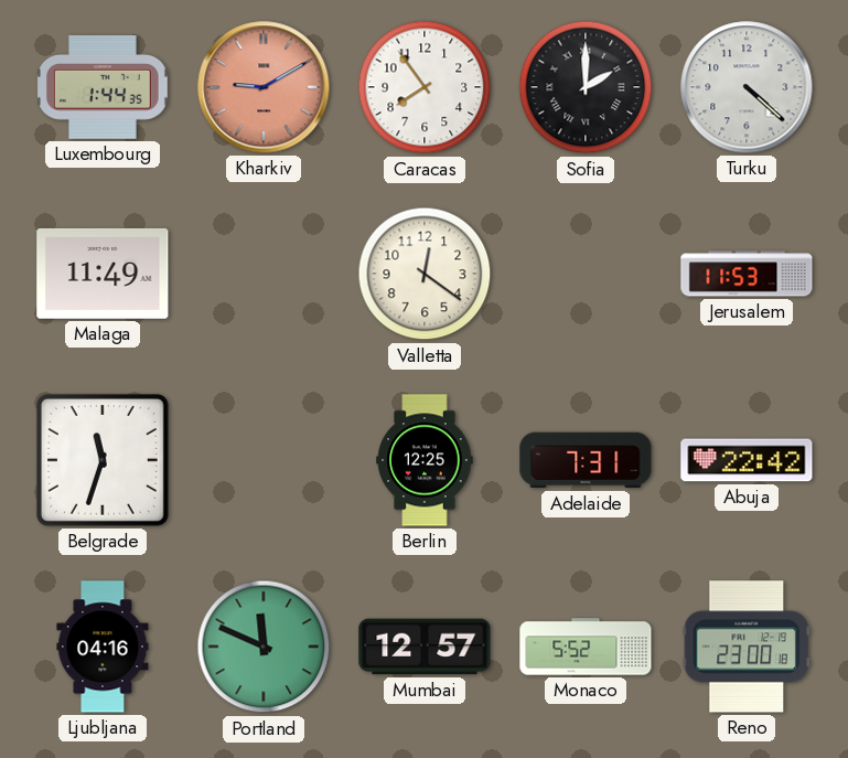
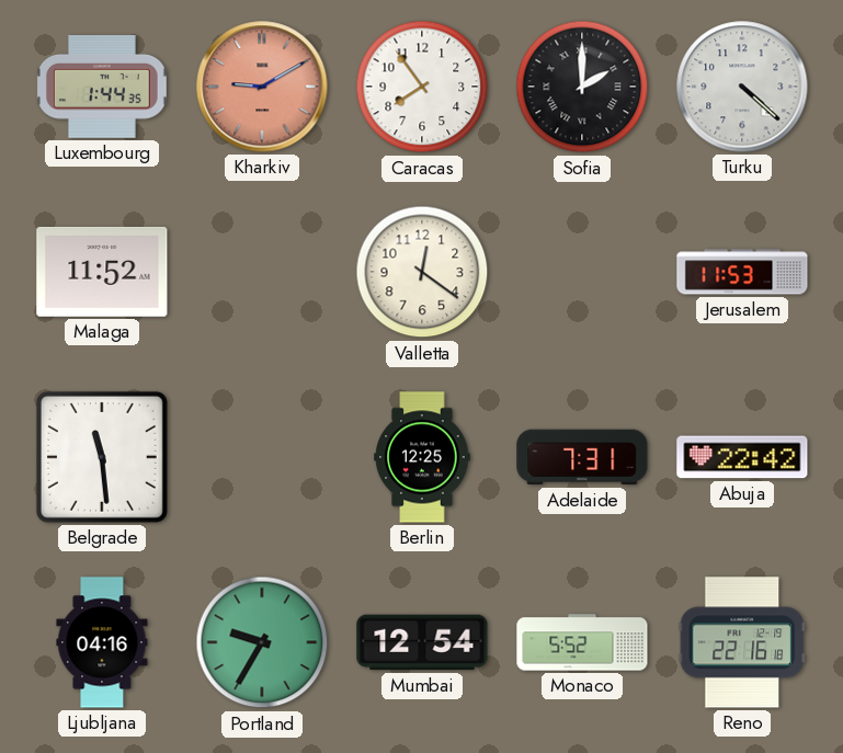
Malaga: 11:49 -> 11:52 (102, 272)
Belgrade: 11:33 -> 11:29 (102, 457)
Portland: 11:49 -> 9:35 (262, 642)
Mumbai: 12:57 -> 12:54 (422, 642)
Reno: 23:00 -> 22:16 (742, 642)
